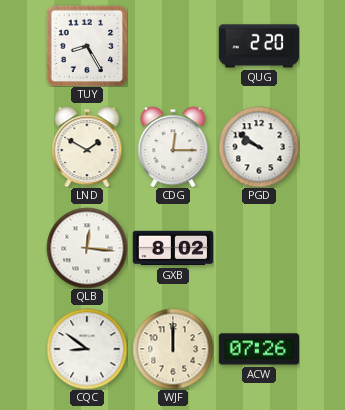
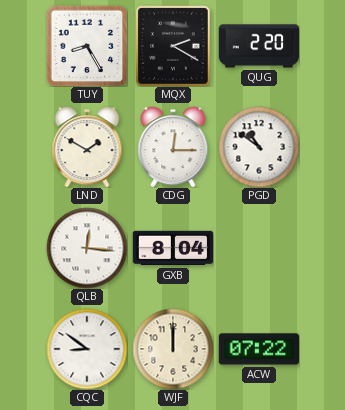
MQX: none -> 2:20 (173, 46)
PGD: 9:51 -> 10:51 (259, 147)
GXB: 8:02 -> 8:04 (173, 248)
ACW: 07:26 -> 07:22 (259, 349)
